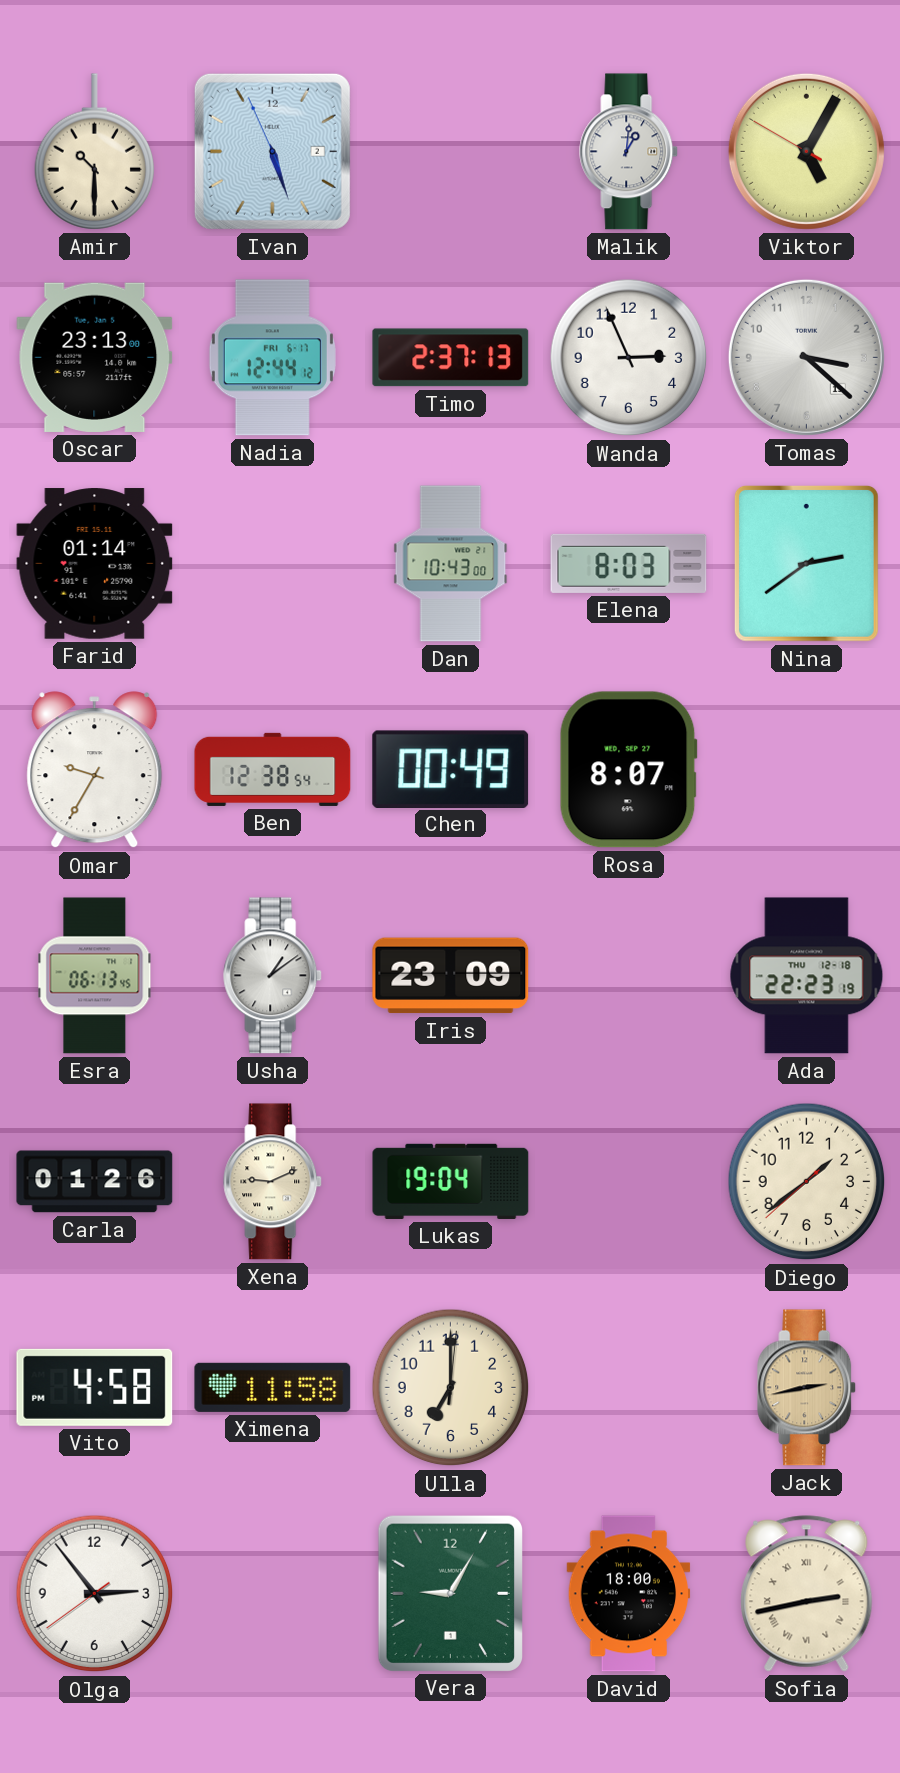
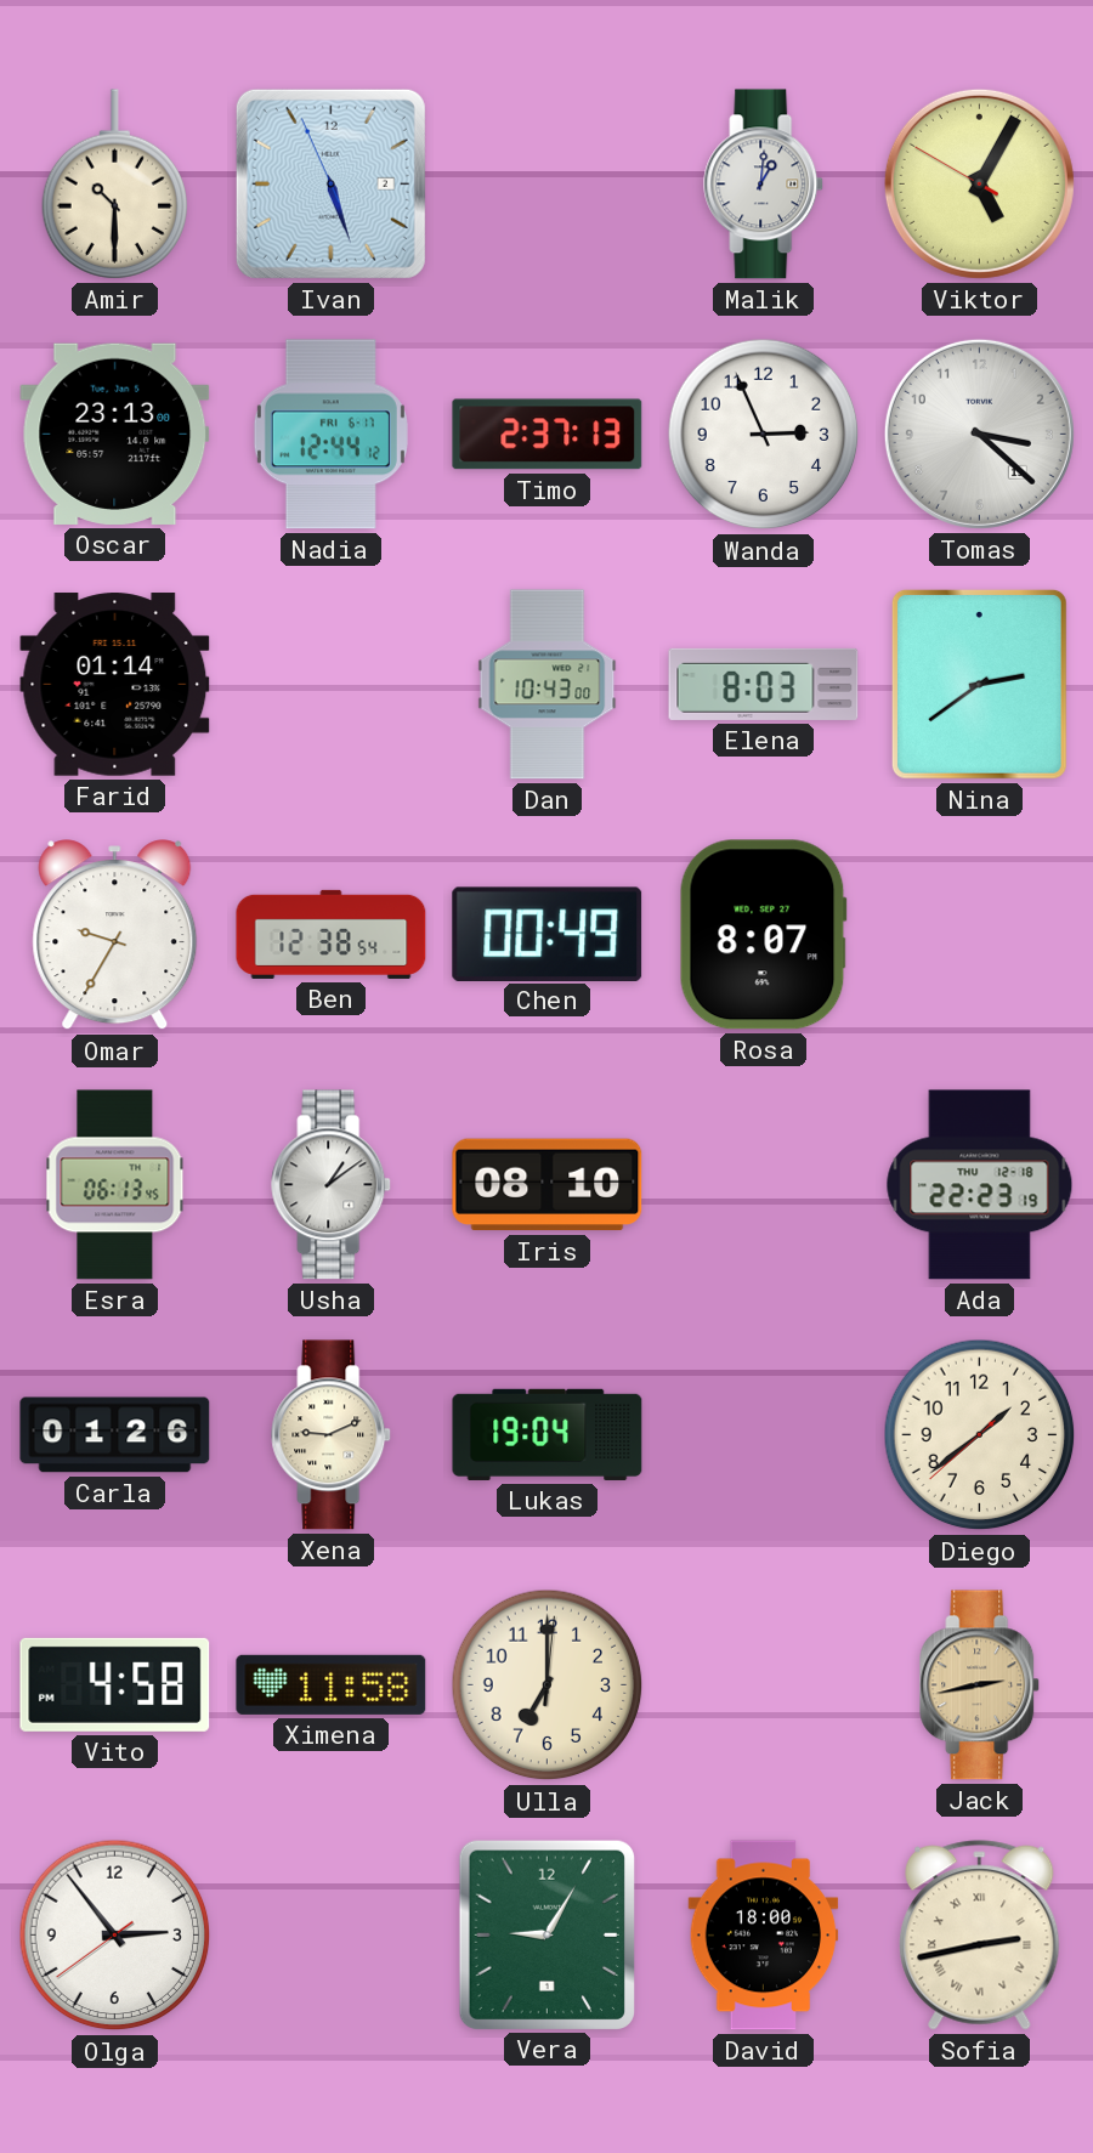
Iris: 23:09 -> 08:10 (548, 1185)
